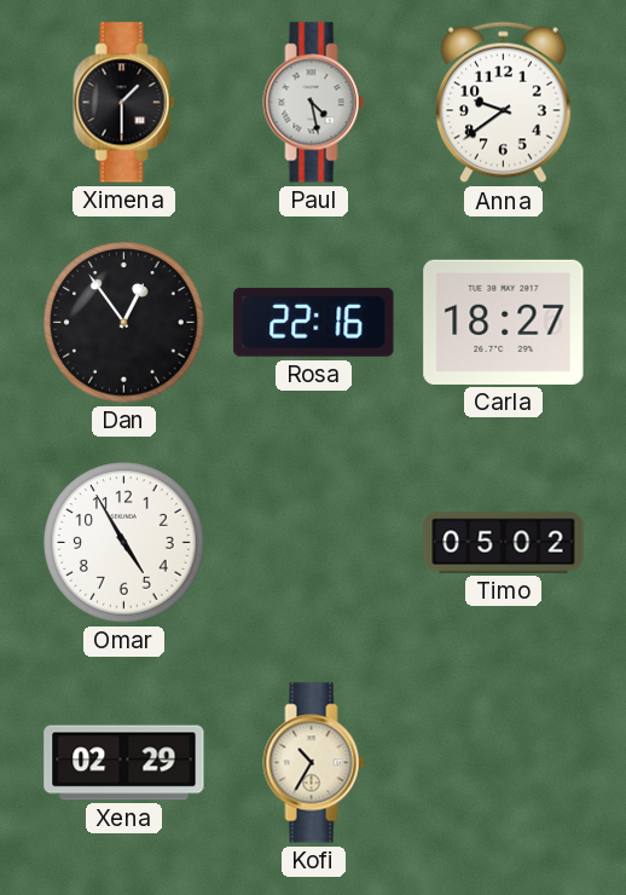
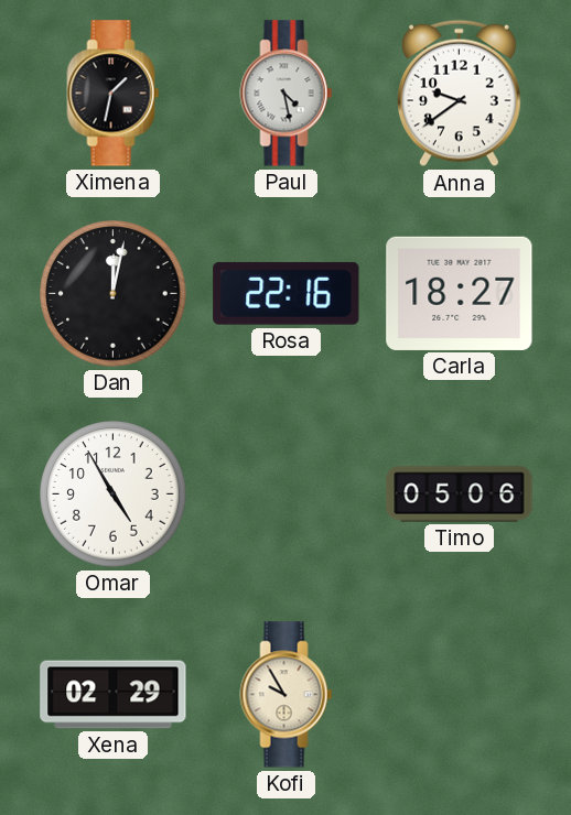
Ximena: 1:30 -> 1:32 (114, 94)
Dan: 12:54 -> 12:02 (114, 294)
Timo: 05:02 -> 05:06 (460, 495)
Kofi: 10:35 -> 9:55 (287, 695)
